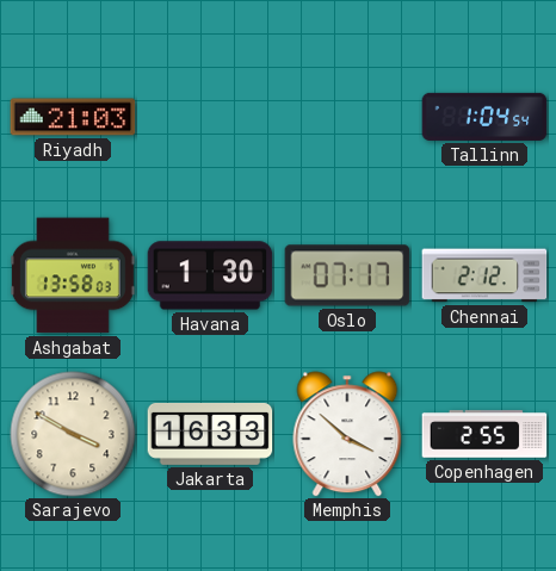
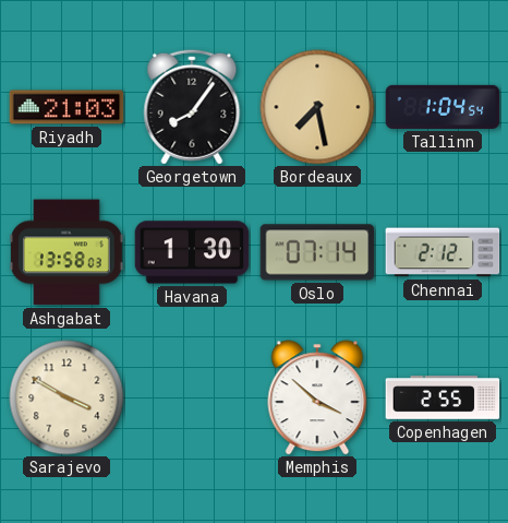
Georgetown: none -> 8:06 (192, 107)
Bordeaux: none -> 7:28 (317, 107)
Oslo: 07:17 -> 07:14 (317, 252)
Jakarta: 16:33 -> none (210, 434)
